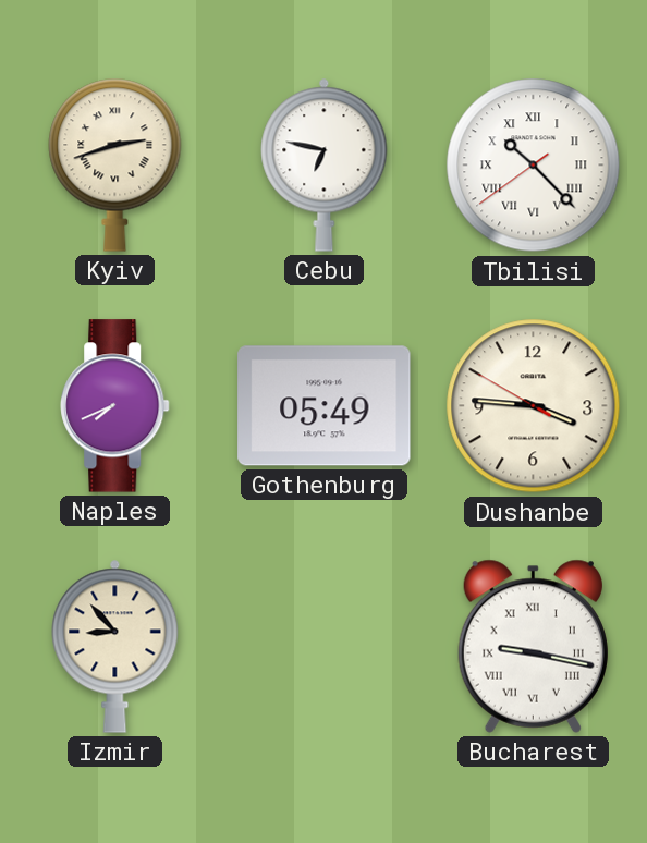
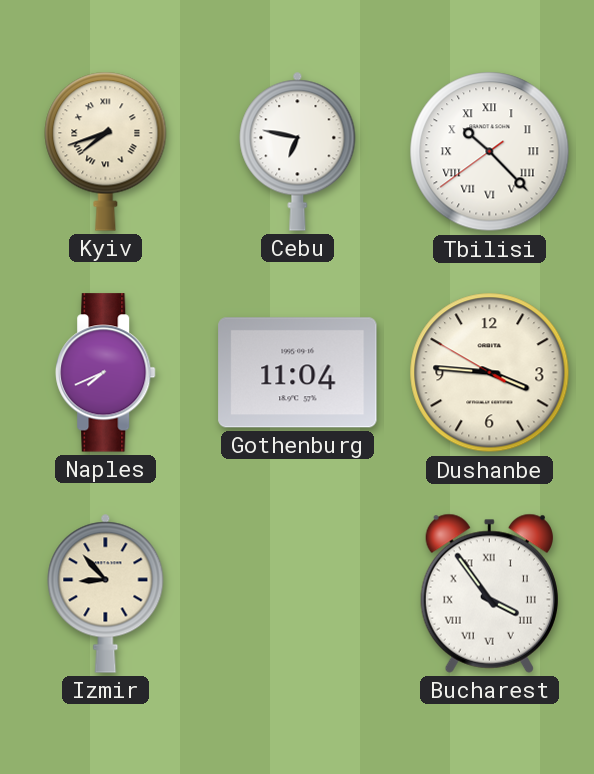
Kyiv: 2:42 -> 7:42 (106, 151)
Gothenburg: 05:49 -> 11:04 (298, 373)
Bucharest: 9:17 -> 3:54 (489, 593)
